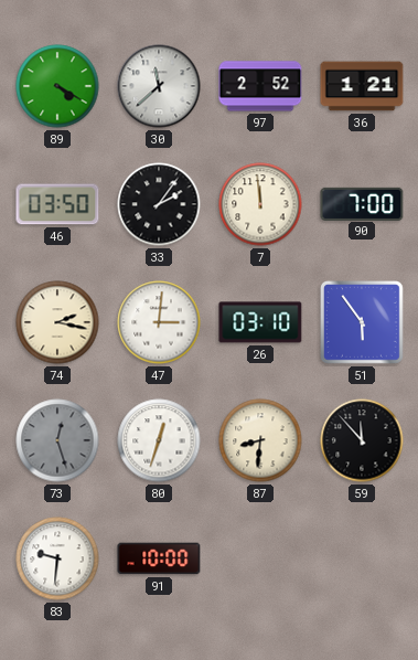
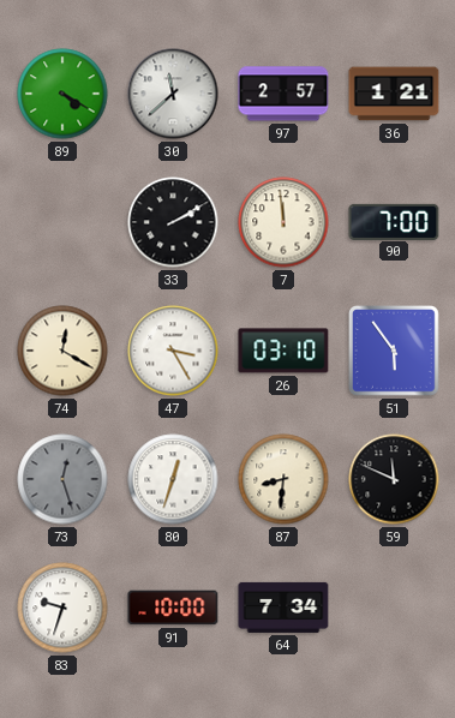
97: 2:52 -> 2:57 (283, 94)
46: 03:50 -> none (57, 204)
33: 2:06 -> 2:10 (173, 222)
74: 2:17 -> 12:20 (62, 351)
47: 3:01 -> 3:25 (173, 351)
59: 11:53 -> 11:49 (394, 479)
83: 9:31 -> 9:33 (62, 608)
64: none -> 7:34 (283, 608)
